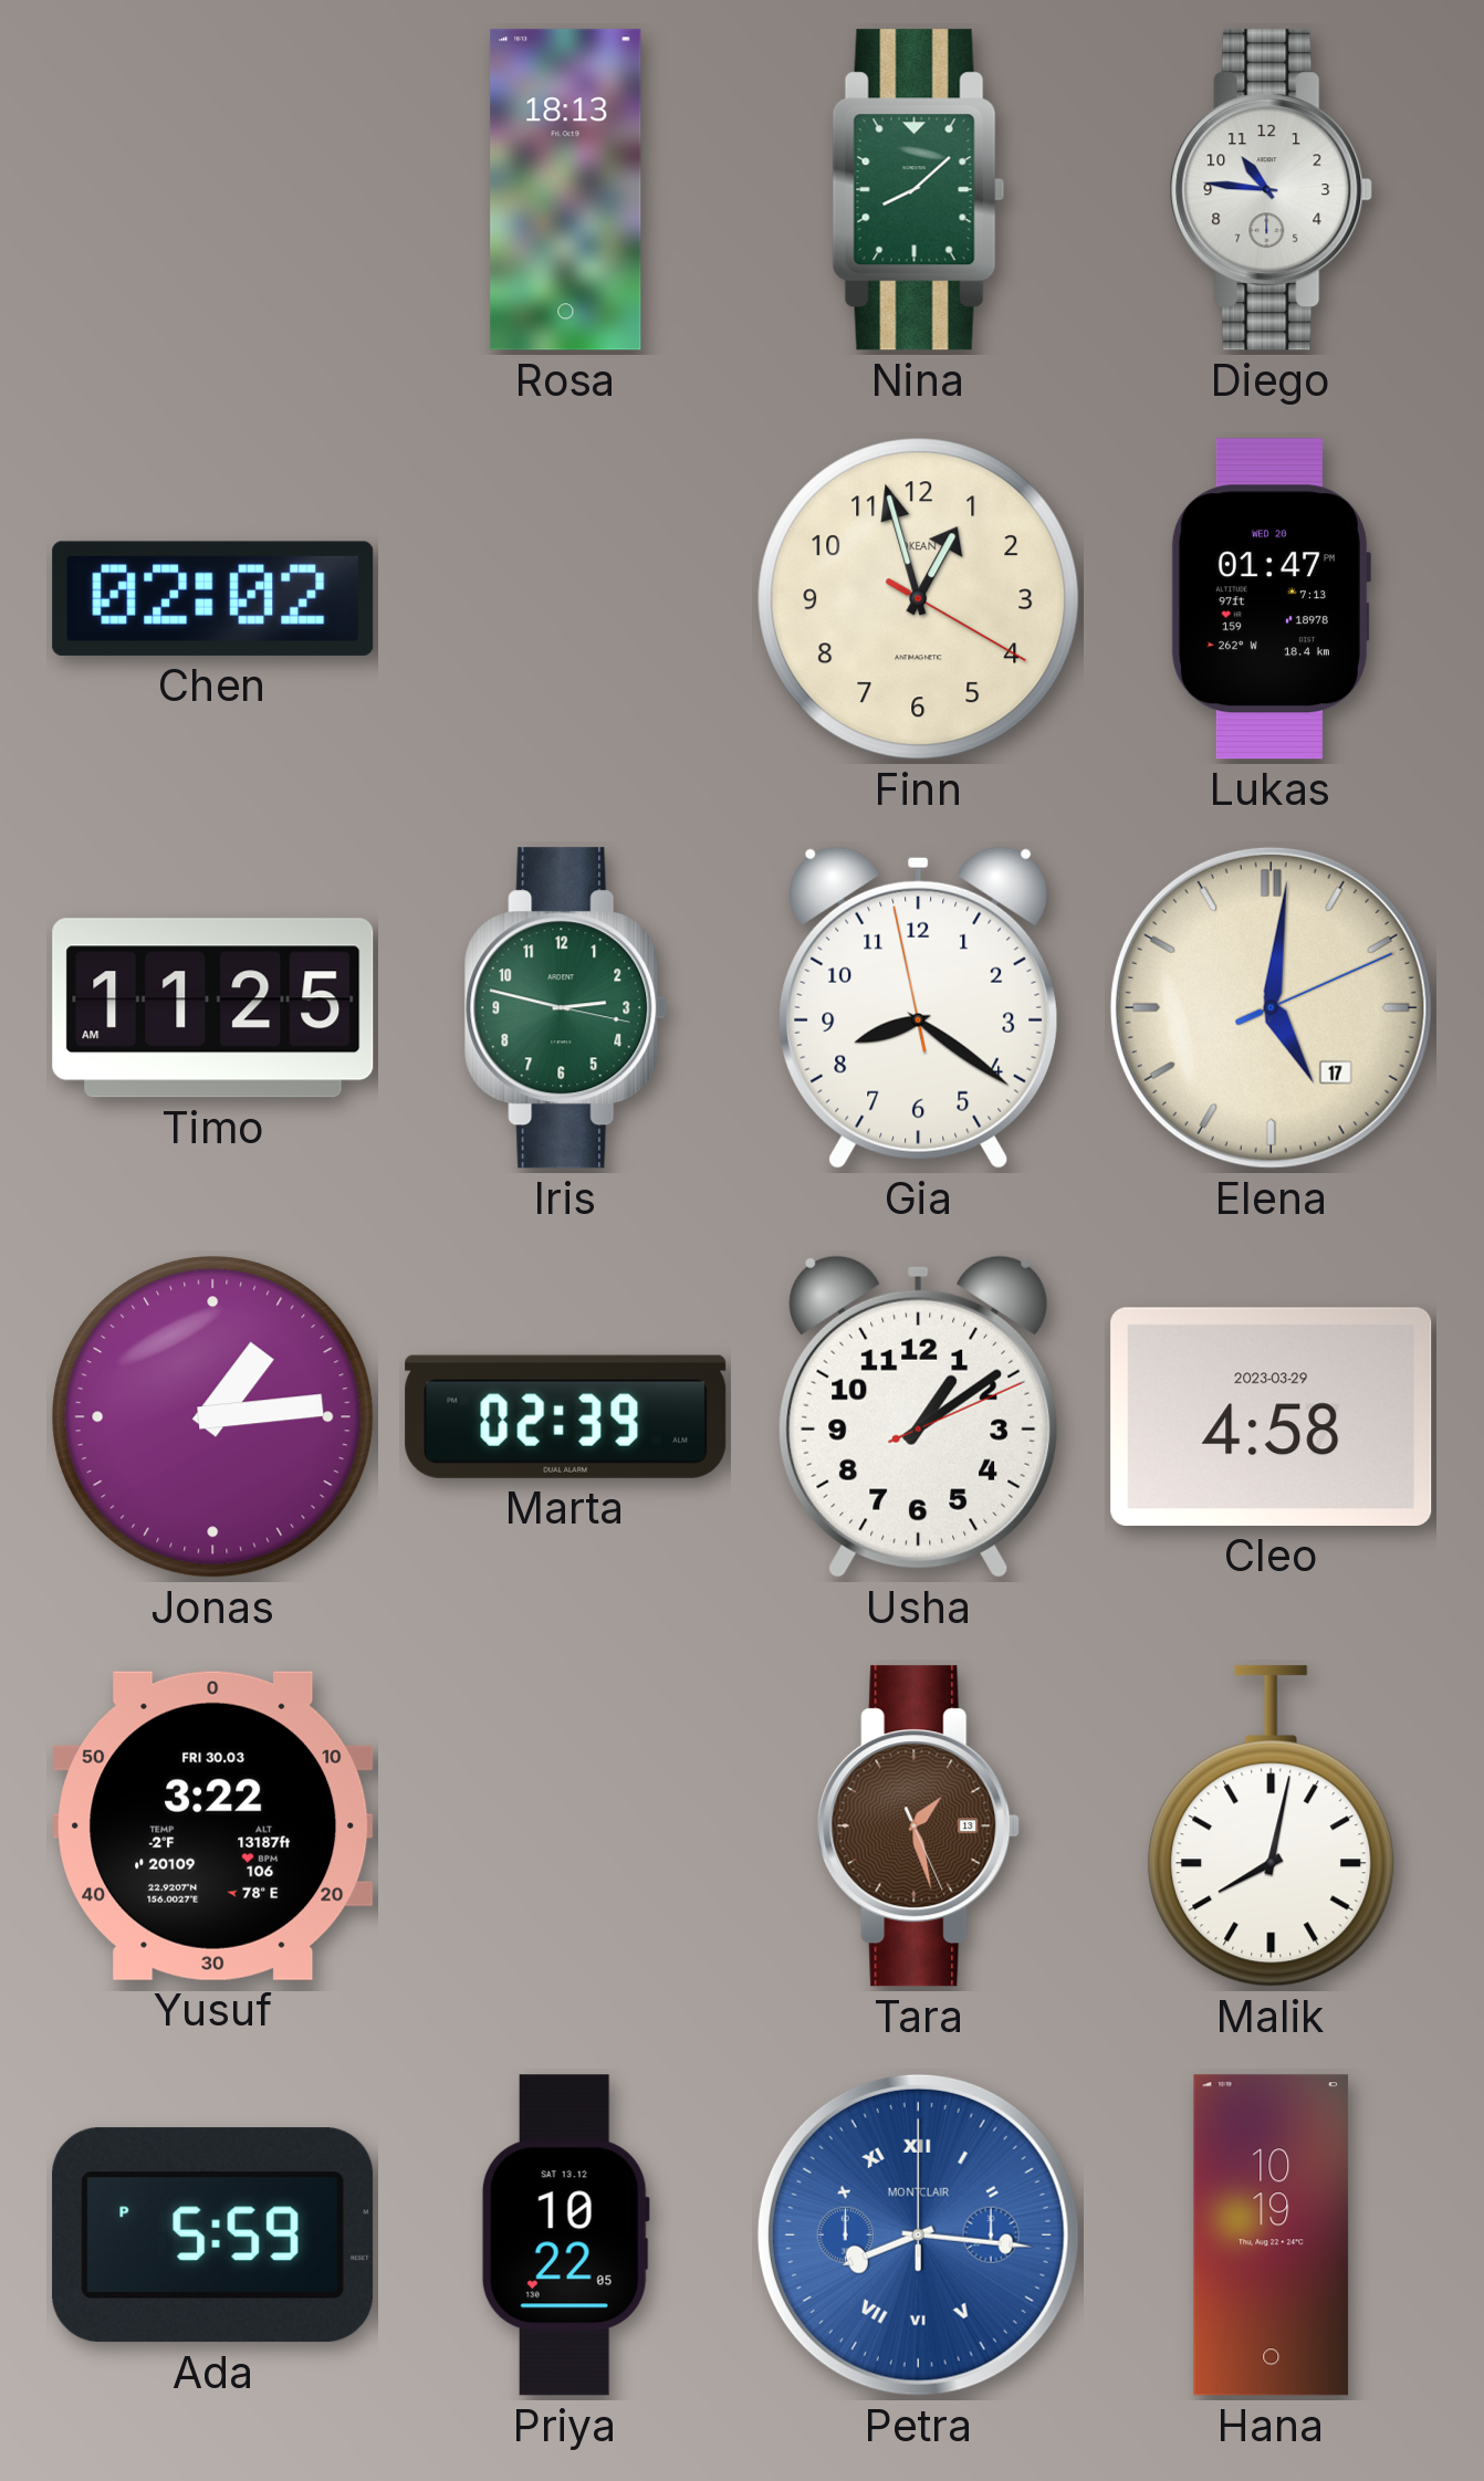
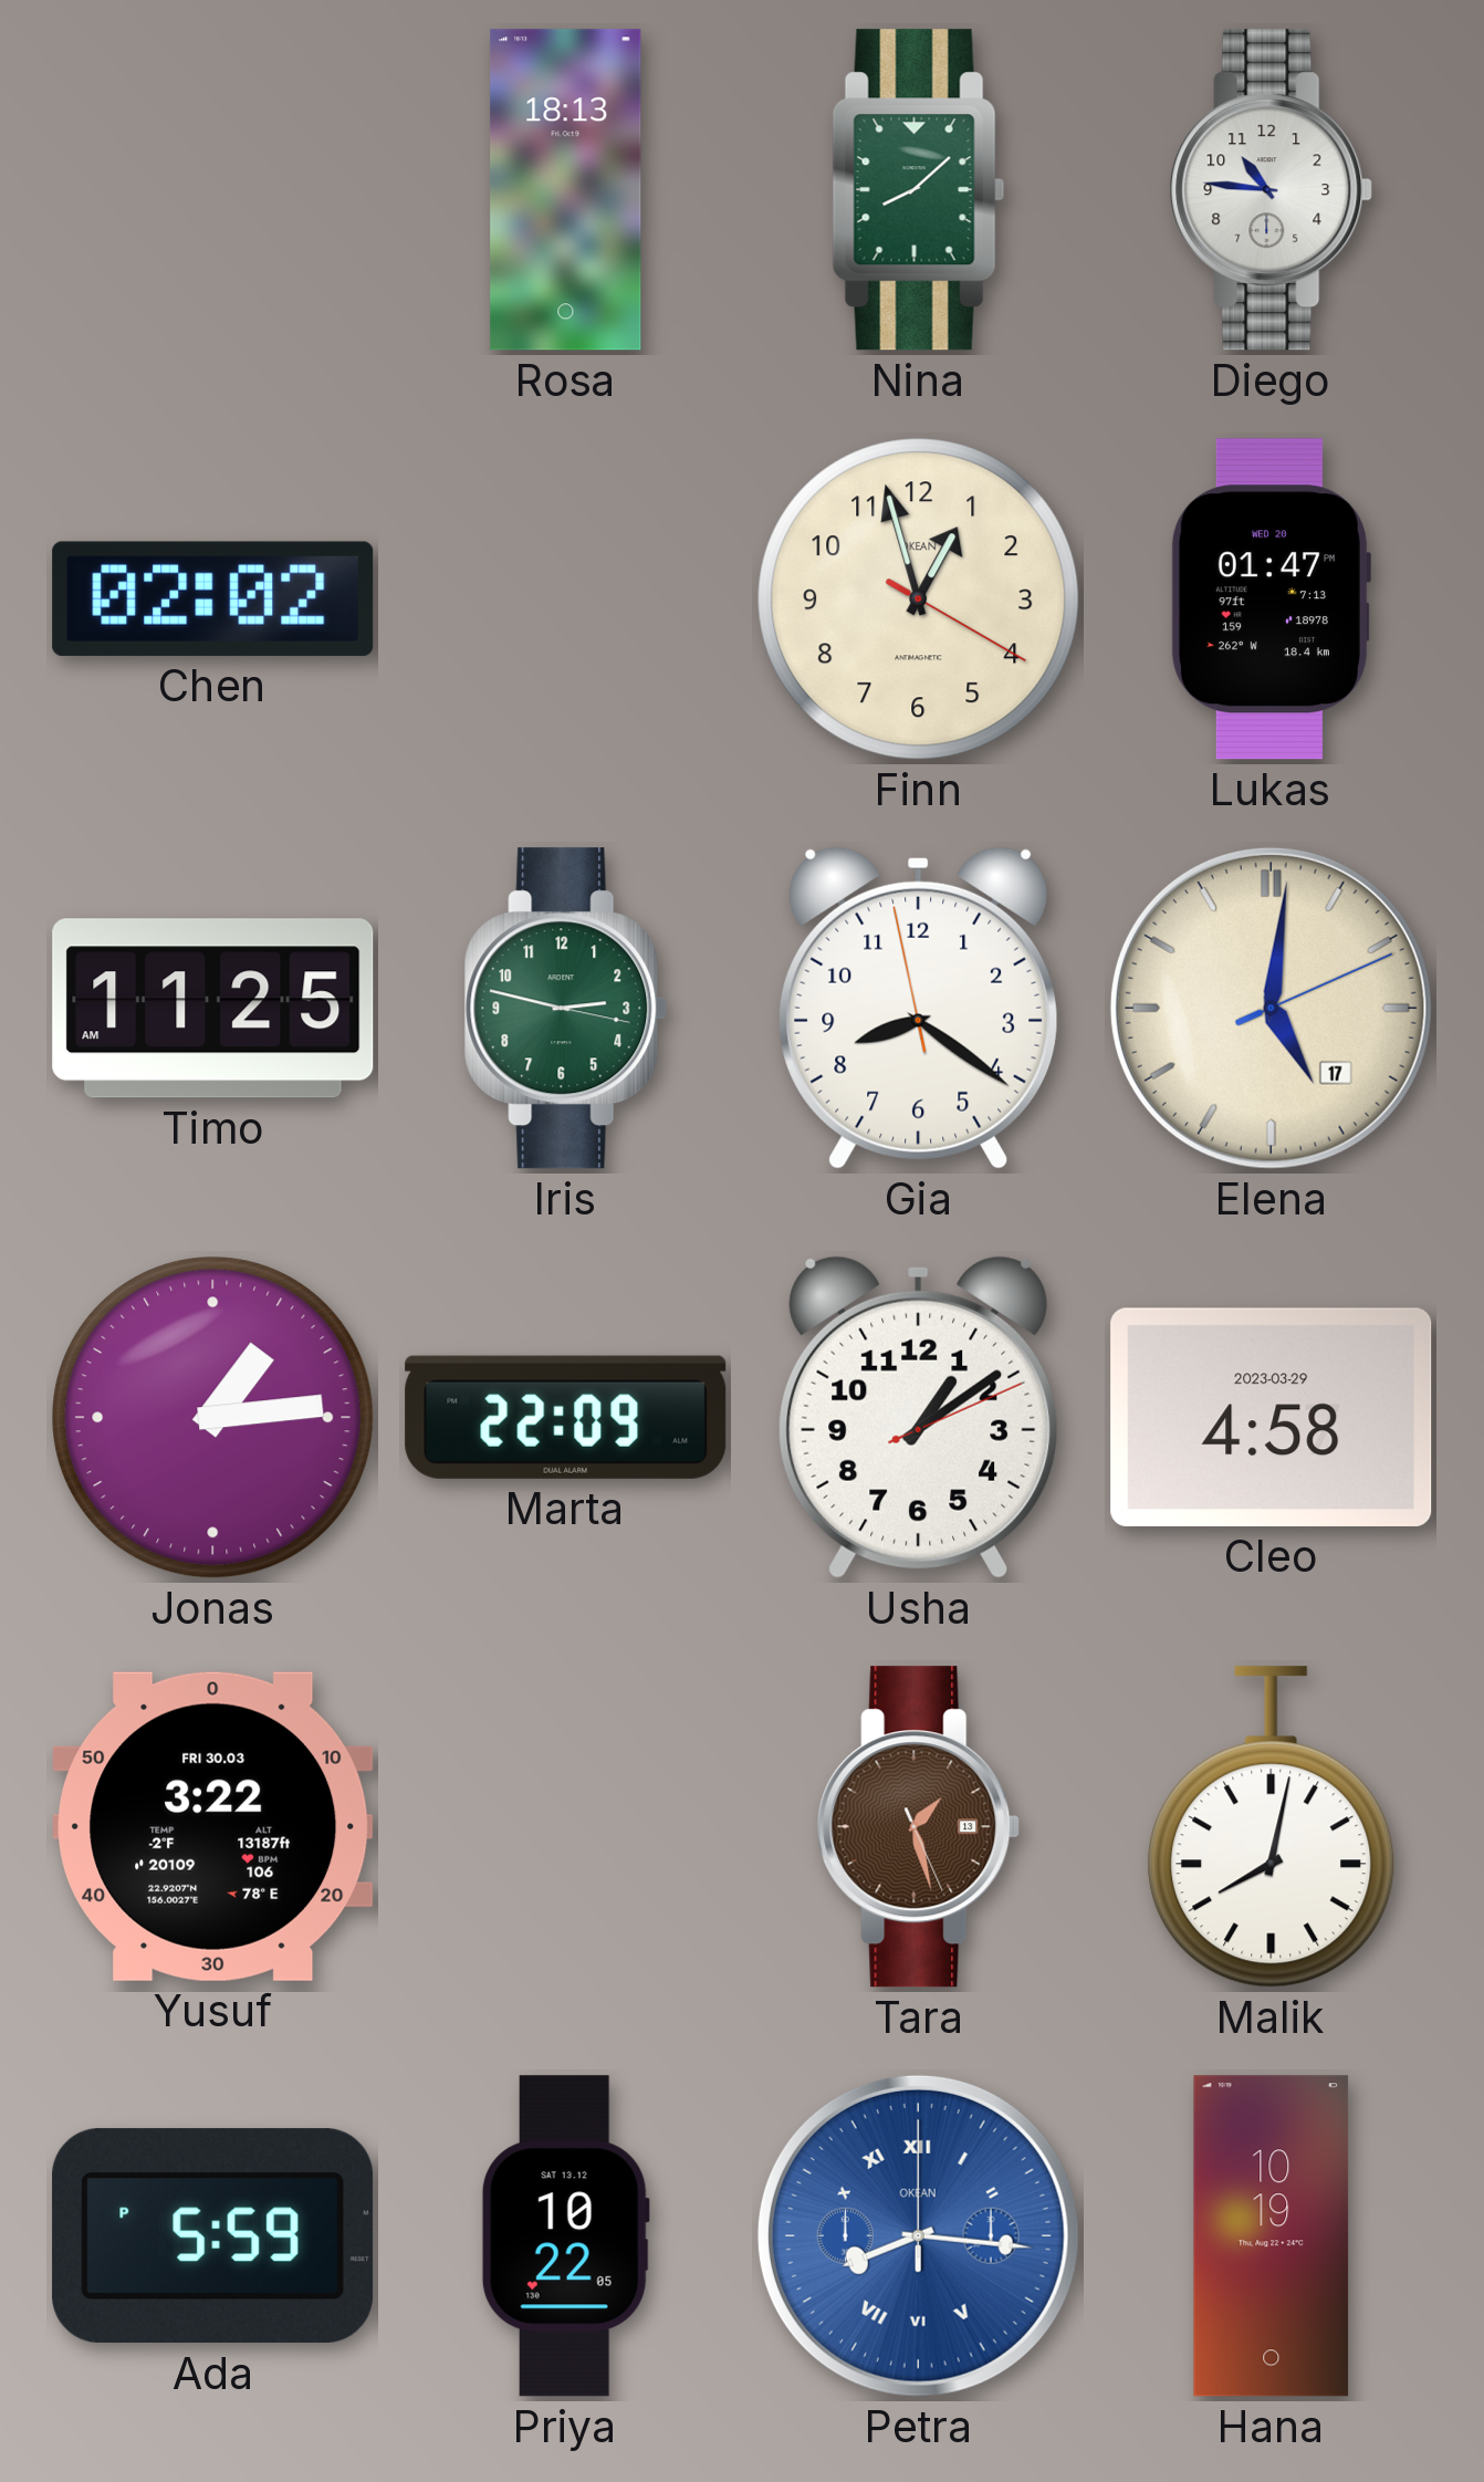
Marta: 02:39 -> 22:09 (566, 1417)
Petra brand: MONTCLAIR -> OKEAN (918, 2235)
